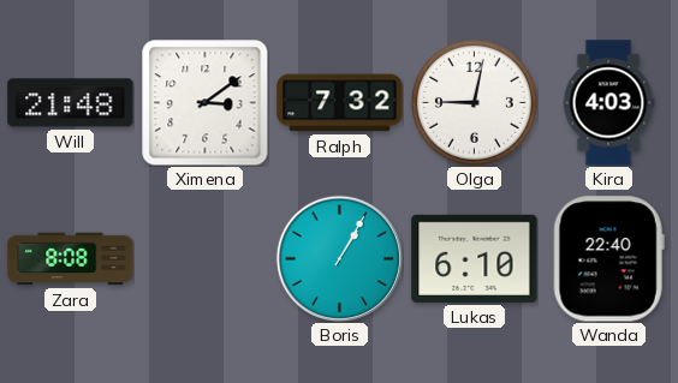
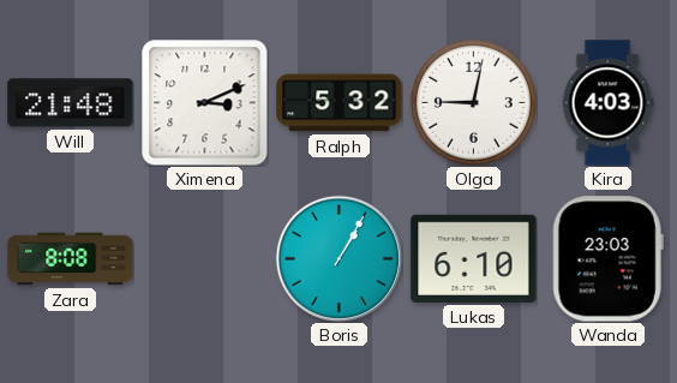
Ximena: 3:09 -> 3:11 (204, 102)
Ralph: 7:32 -> 5:32 (340, 103)
Wanda: 22:40 -> 23:03 (607, 259)
